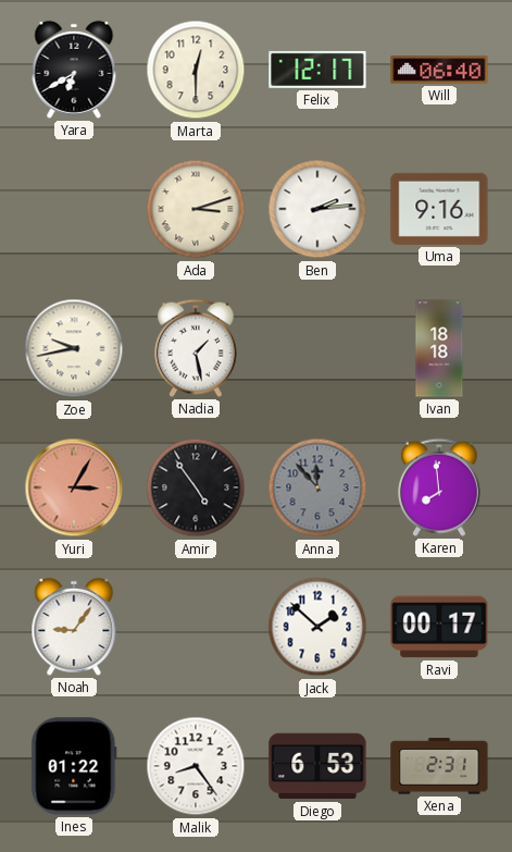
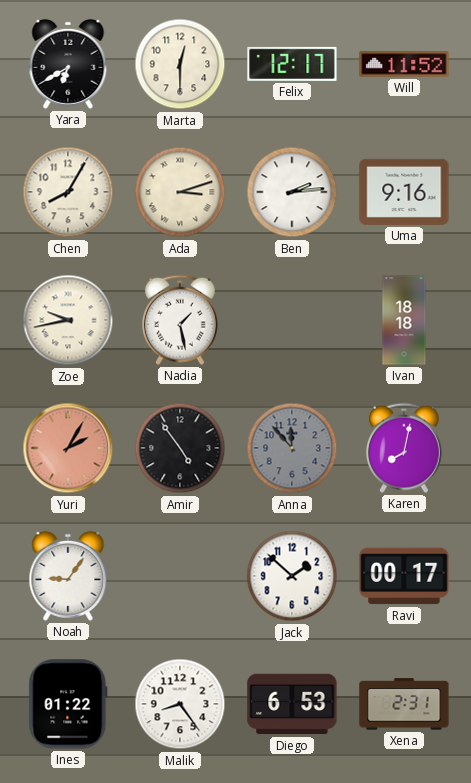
Will: 06:40 -> 11:52 (404, 64)
Chen: none -> 8:05 (68, 192)
Yuri: 3:05 -> 2:05 (68, 448)
Karen: 7:59 -> 8:02 (404, 448)
